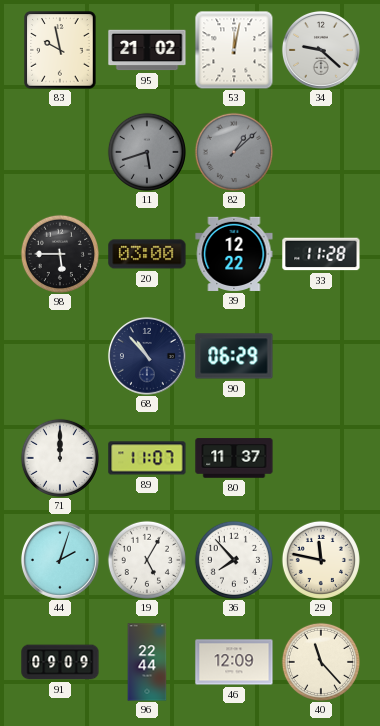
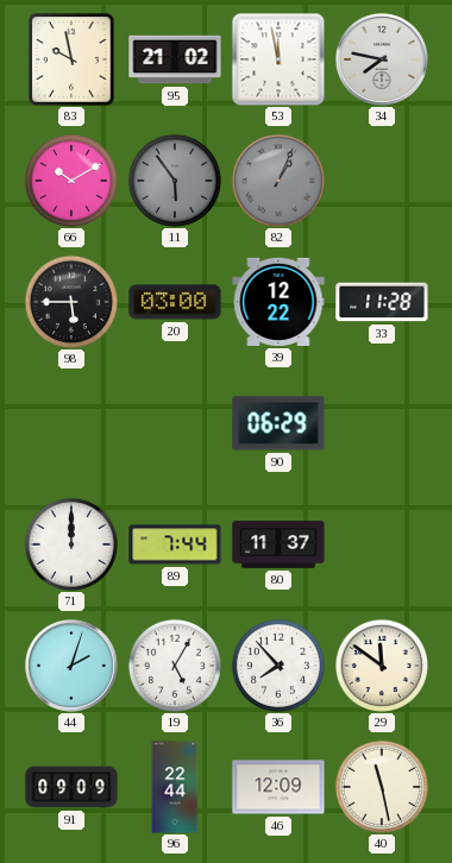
53: 12:02 -> 11:58 (278, 59)
34: 9:22 -> 7:47 (382, 59)
66: none -> 10:10 (71, 181)
11: 5:42 -> 5:54 (175, 181)
82: 1:08 -> 1:04 (278, 181)
68: 10:53 -> none (147, 356)
89: 11:07 -> 7:44 (175, 544)
29: 11:47 -> 11:51 (382, 666)
40: 11:23 -> 11:28 (382, 787)
